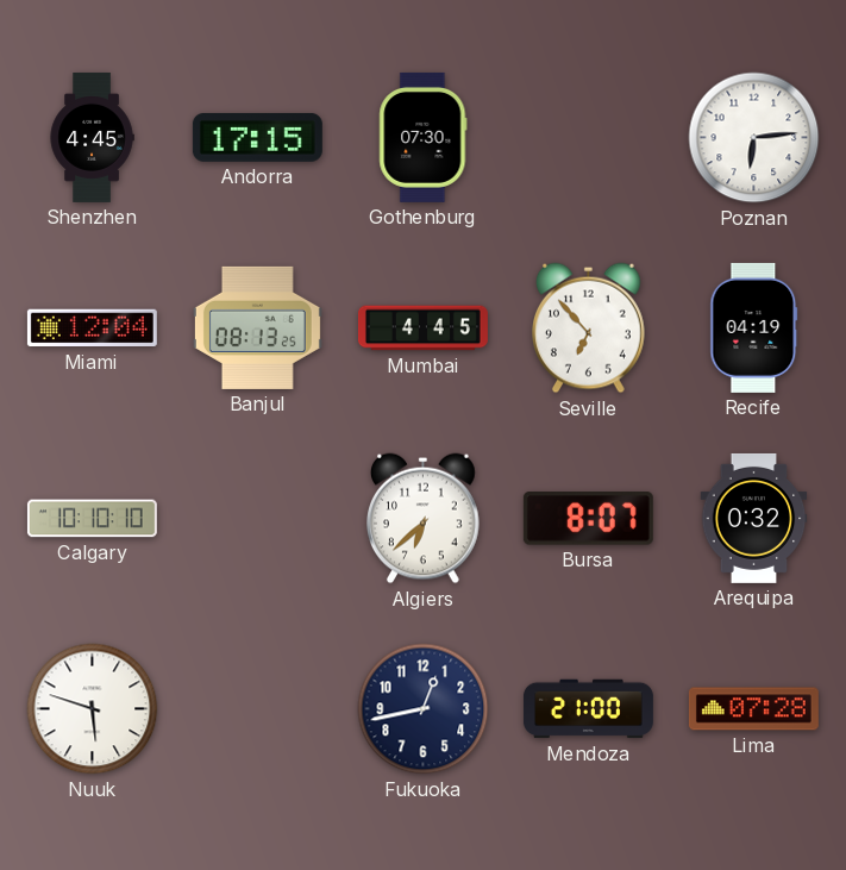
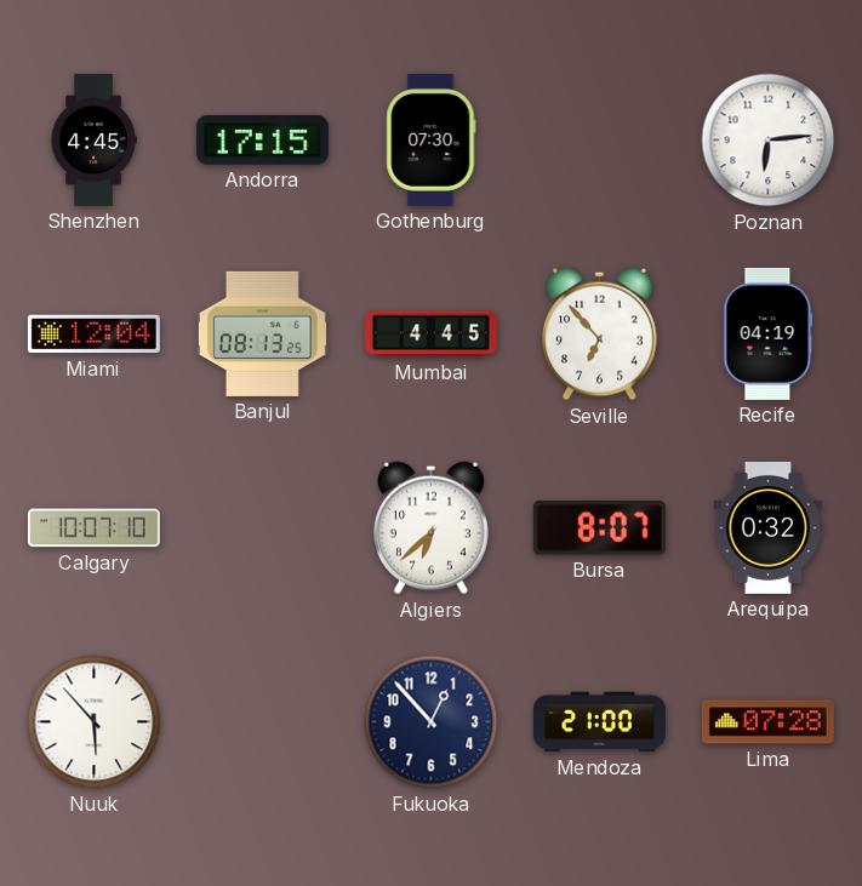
Calgary: 10:10 -> 10:07 (93, 528)
Nuuk: 5:48 -> 5:53 (95, 722)
Fukuoka: 12:43 -> 12:53 (432, 722)
